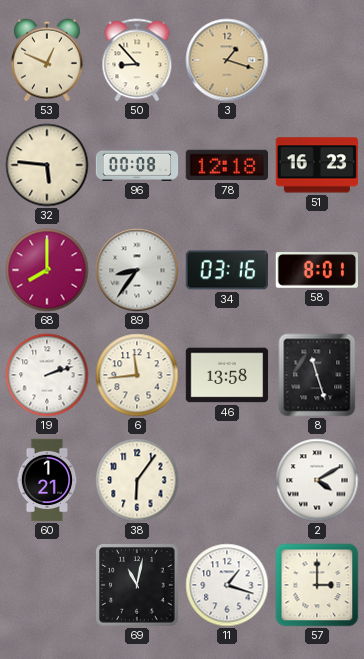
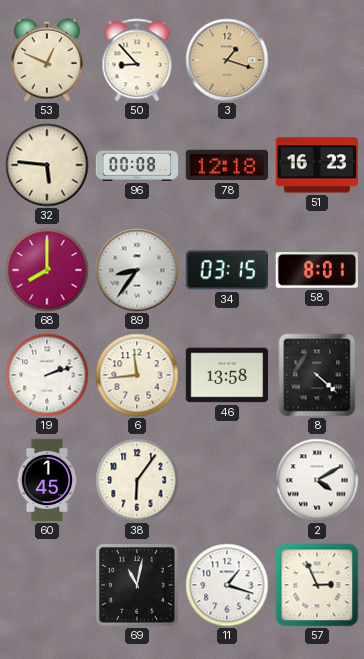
34: 03:16 -> 03:15 (227, 270)
8: 11:27 -> 4:22 (317, 375)
60: 1:21 -> 1:45 (47, 480)
57: 3:00 -> 2:56 (317, 585)
